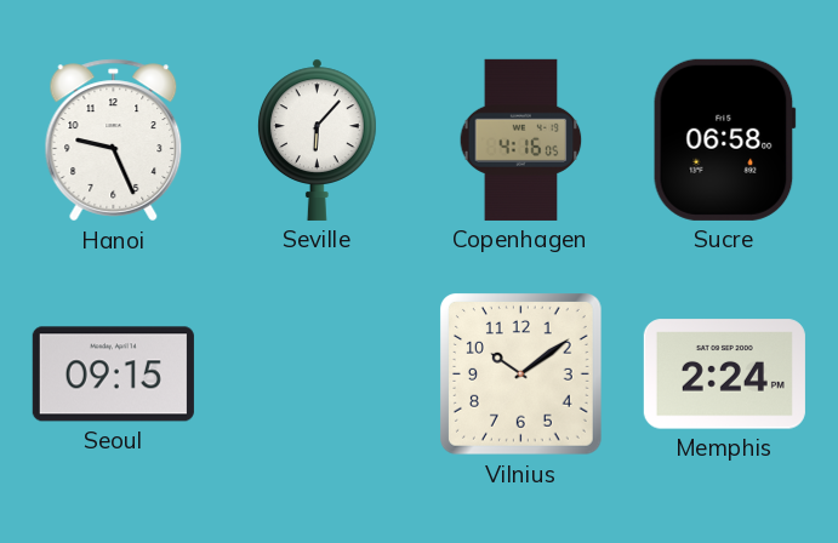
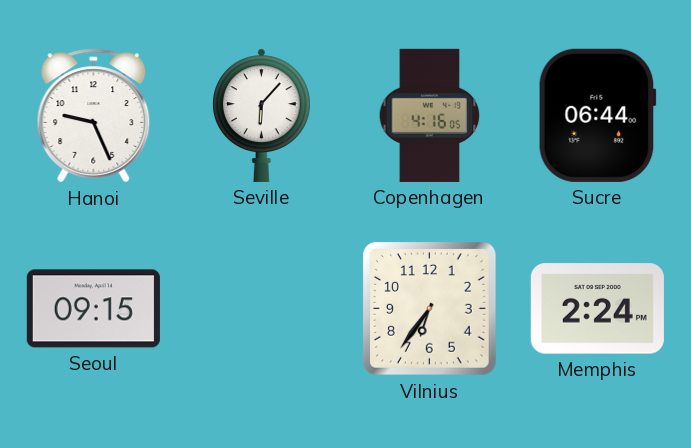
Sucre: 06:58 -> 06:44 (597, 115)
Vilnius: 10:09 -> 6:36 (430, 309)
